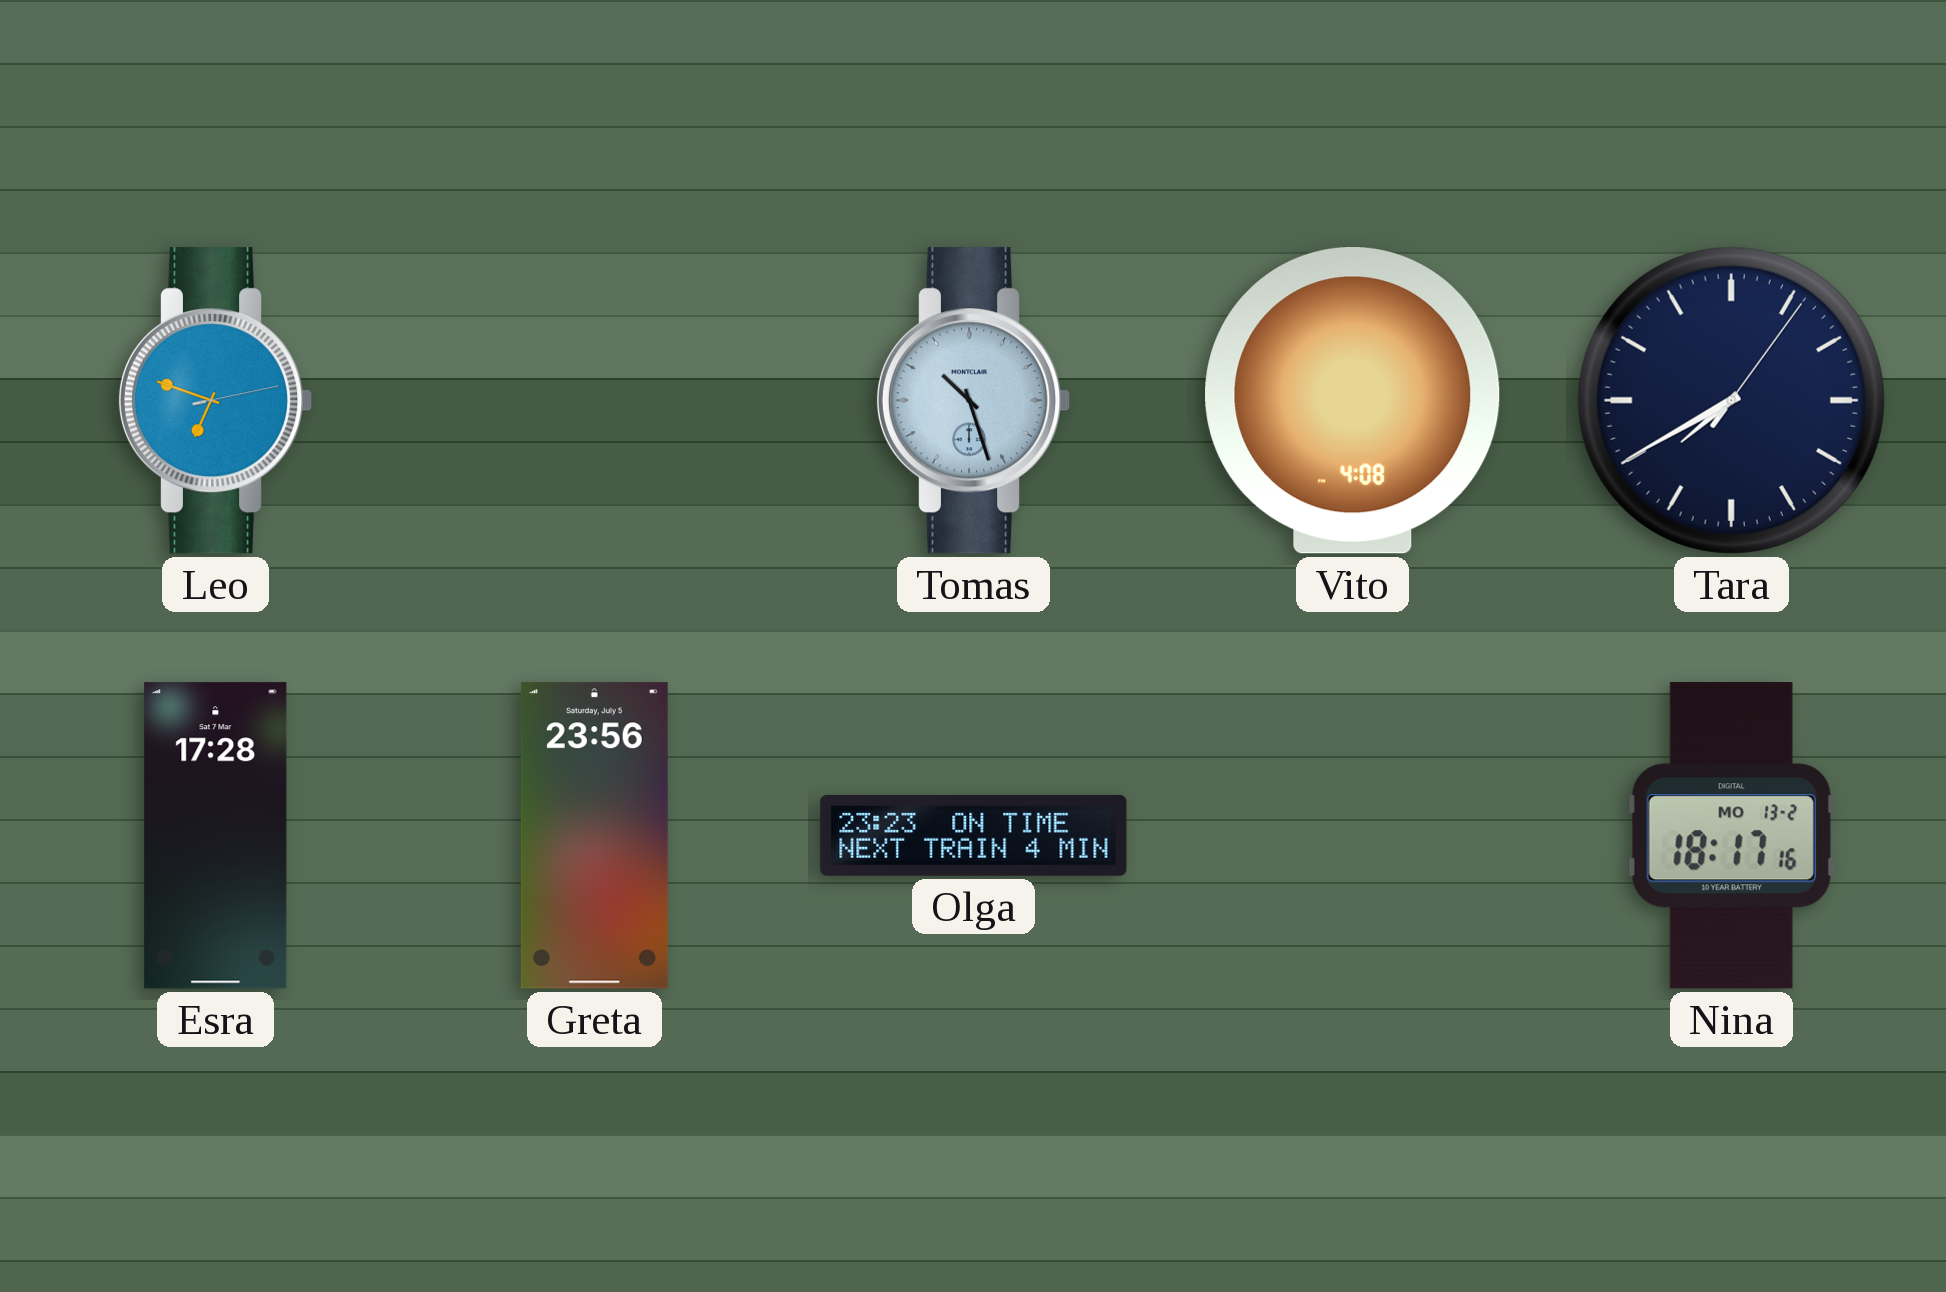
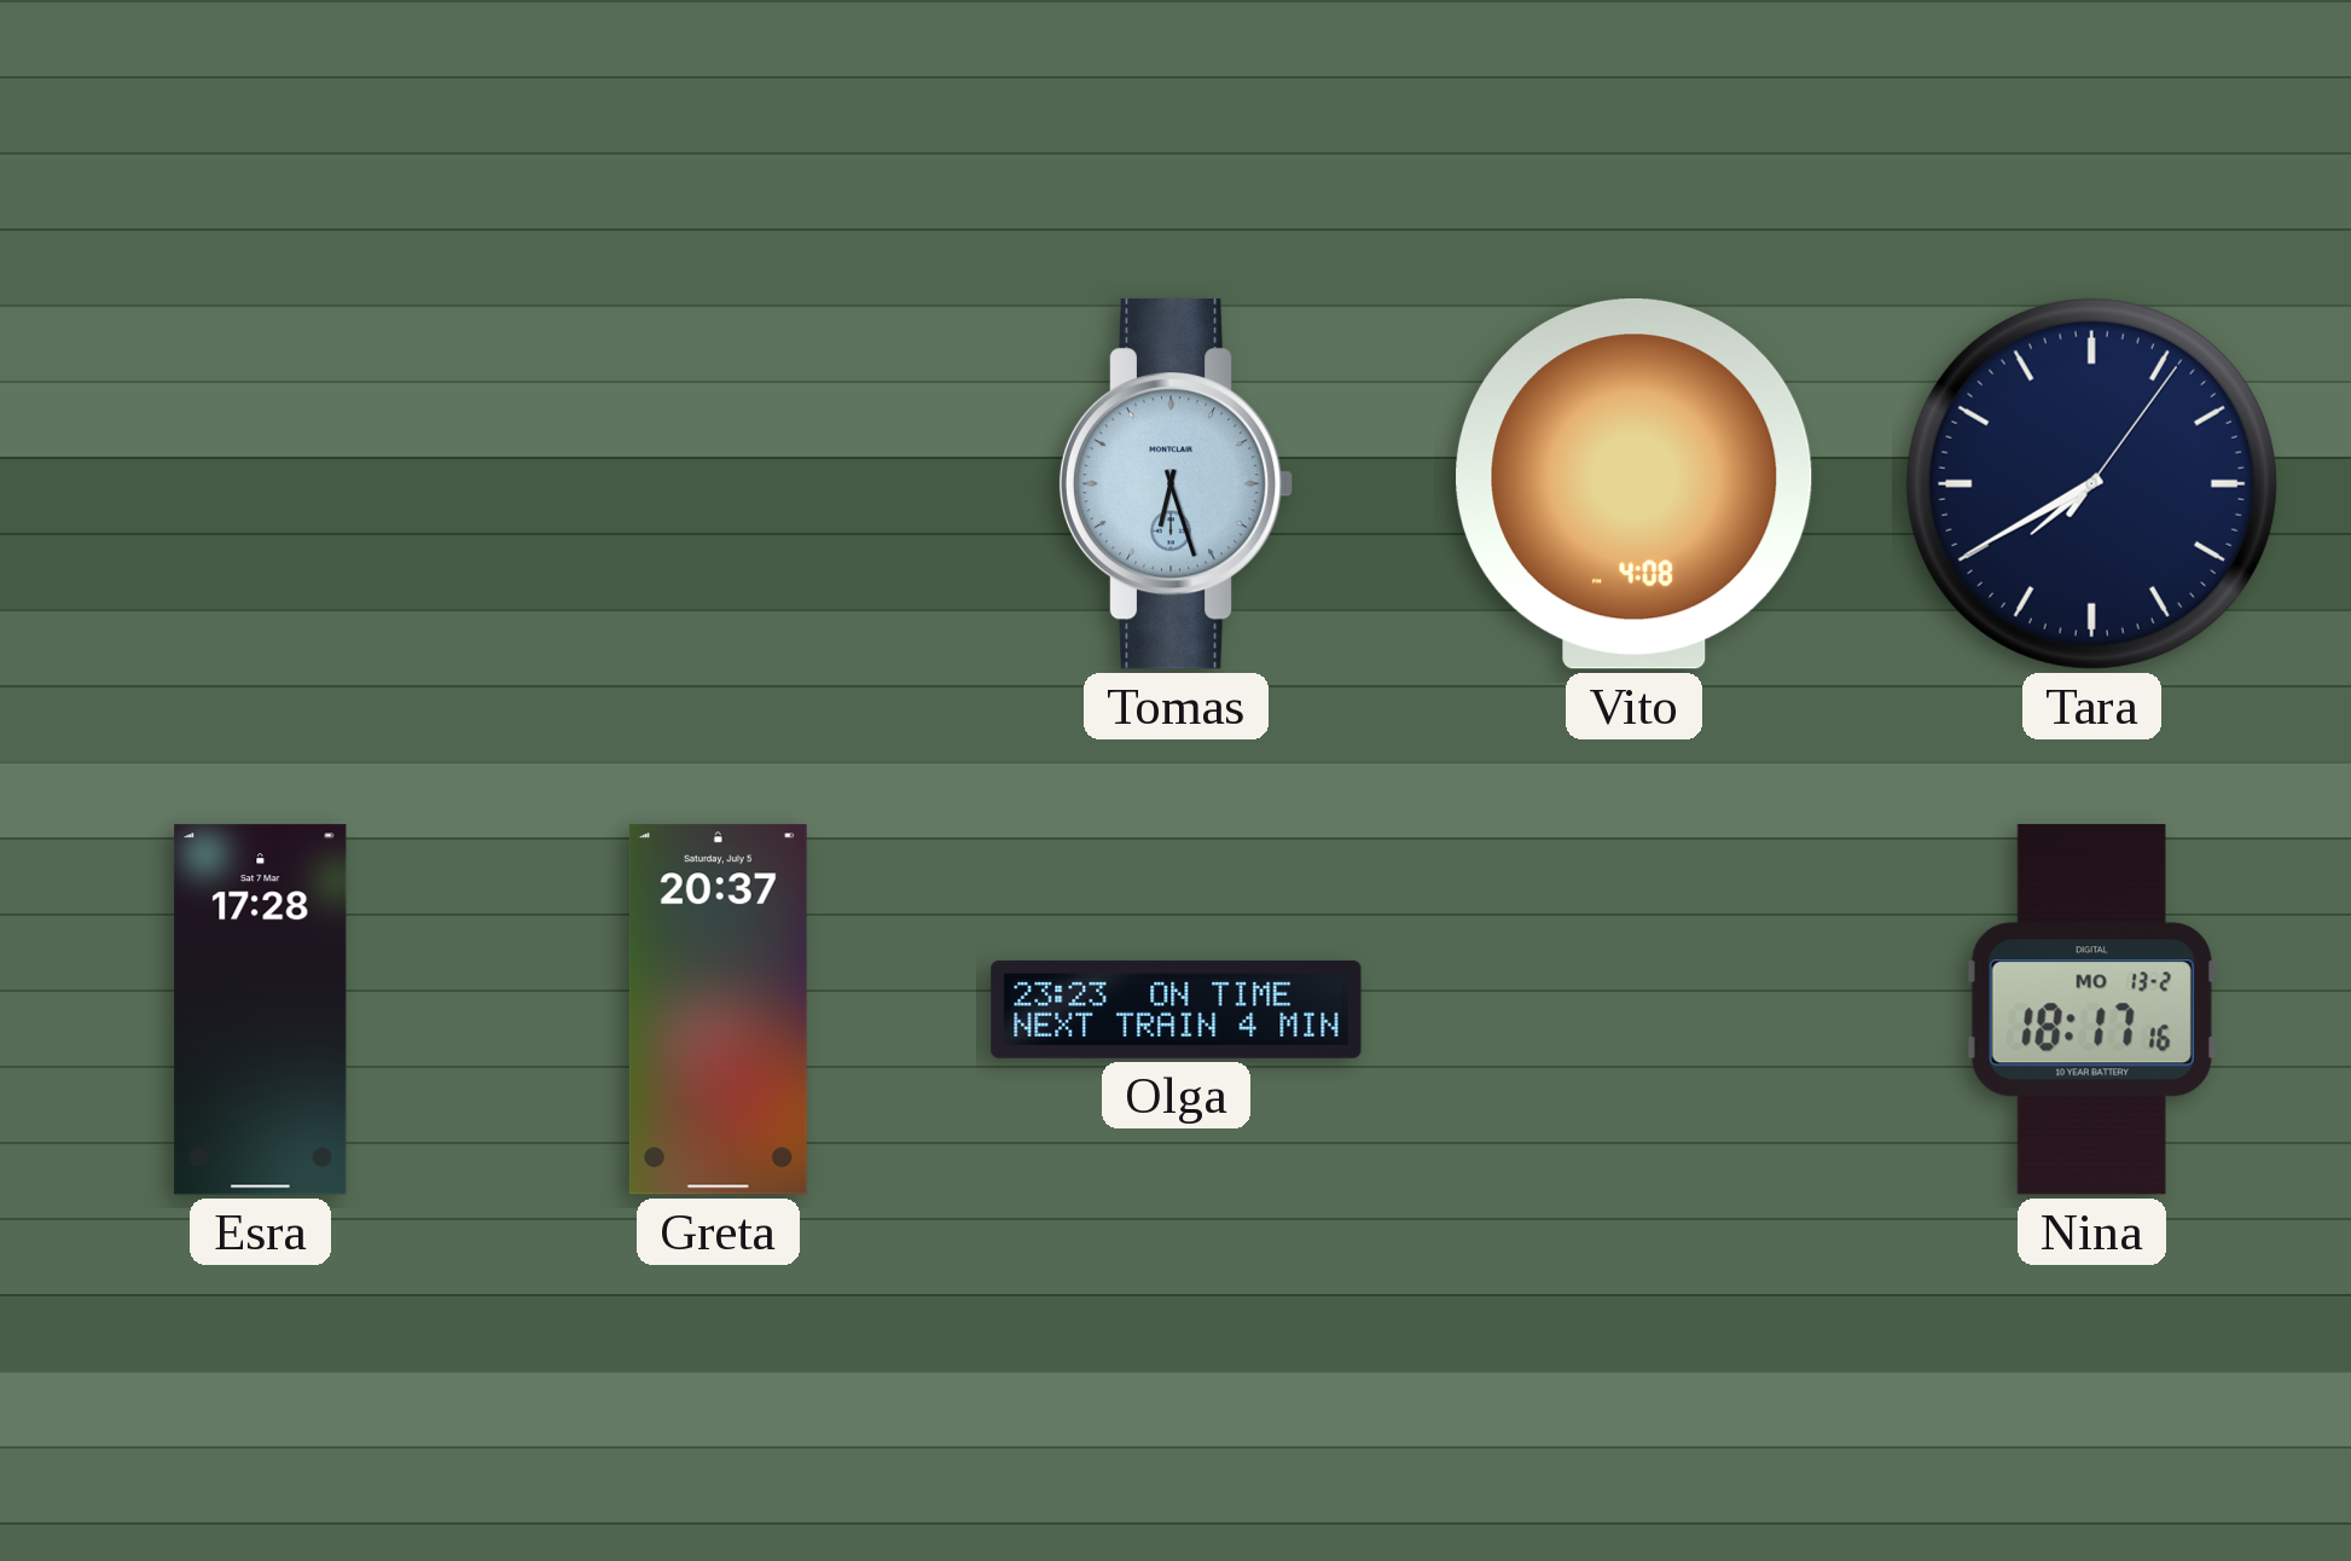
Leo: 6:48 -> none (215, 401)
Tomas: 10:27 -> 6:27 (1175, 484)
Greta: 23:56 -> 20:37 (718, 1010)
